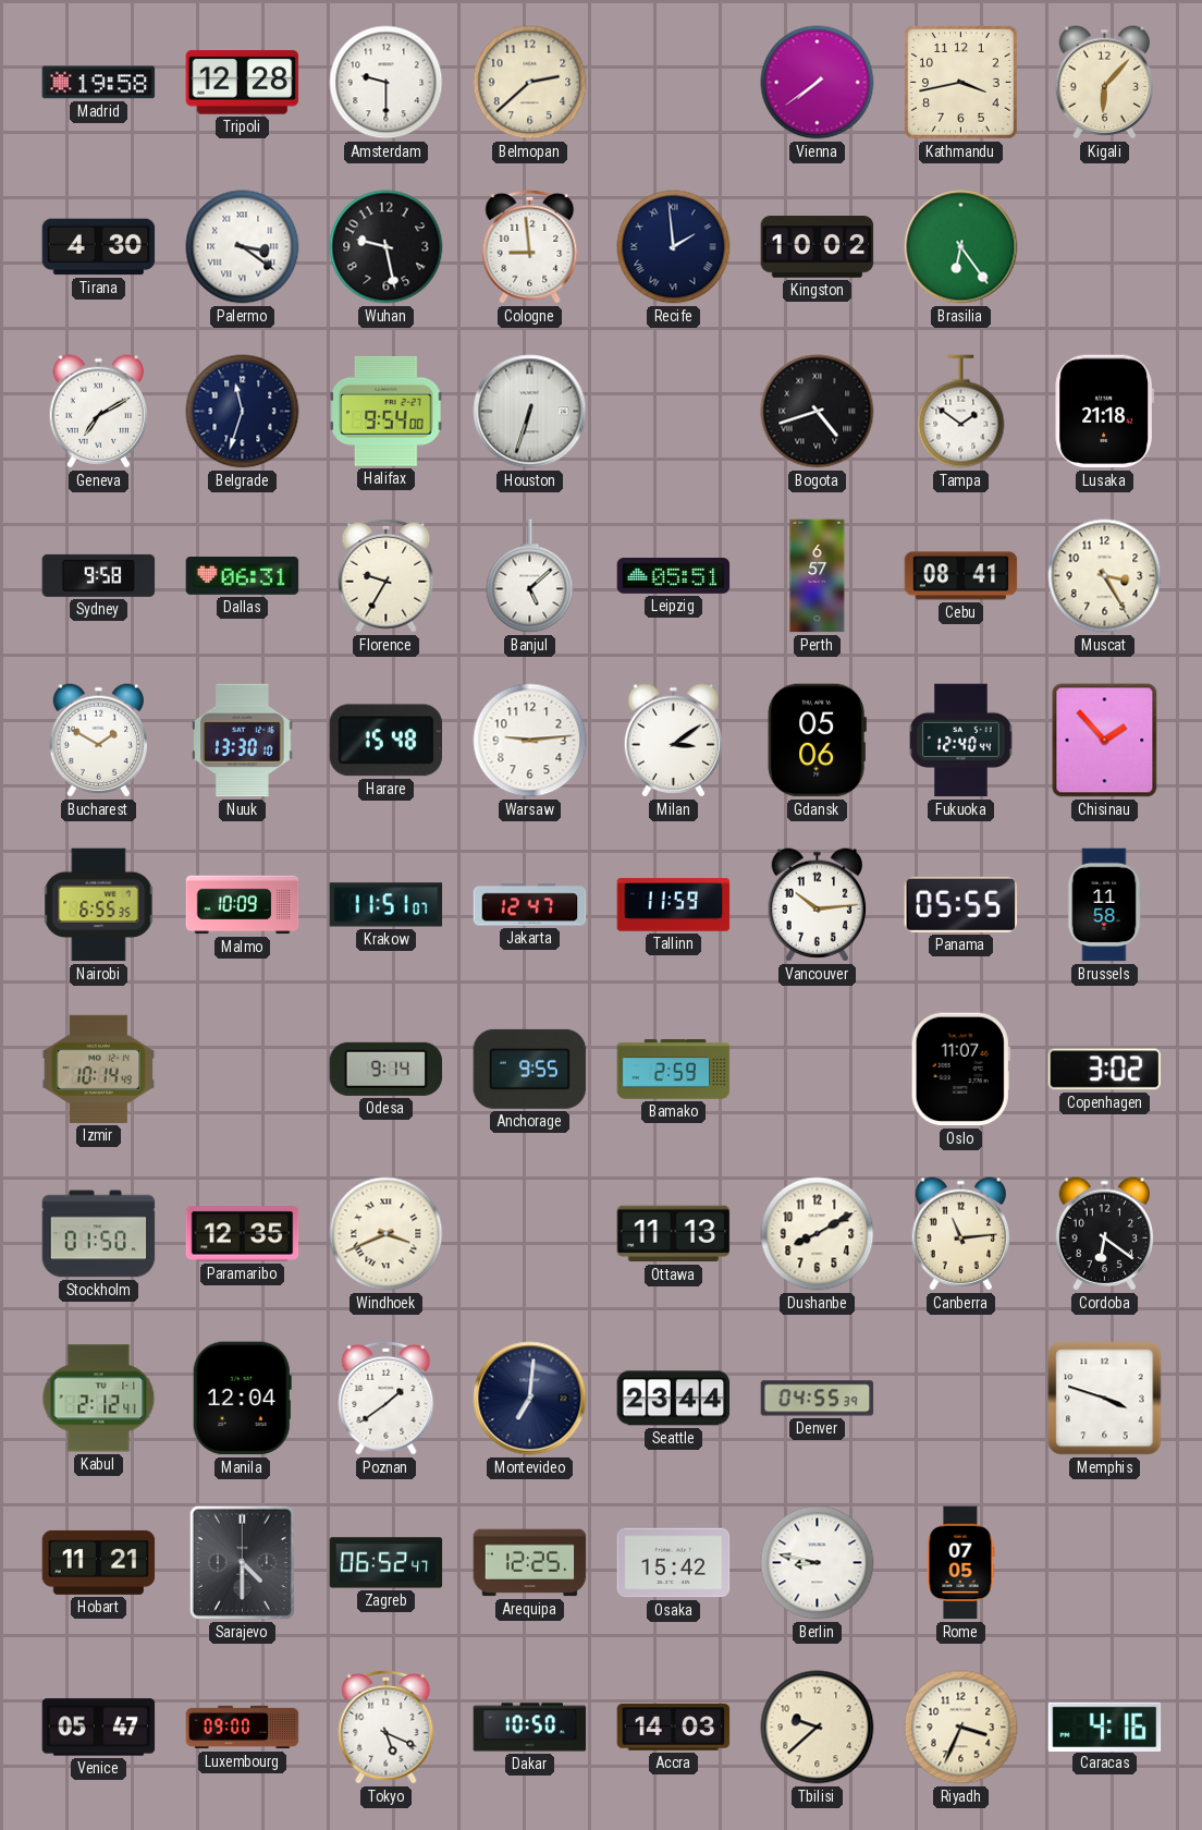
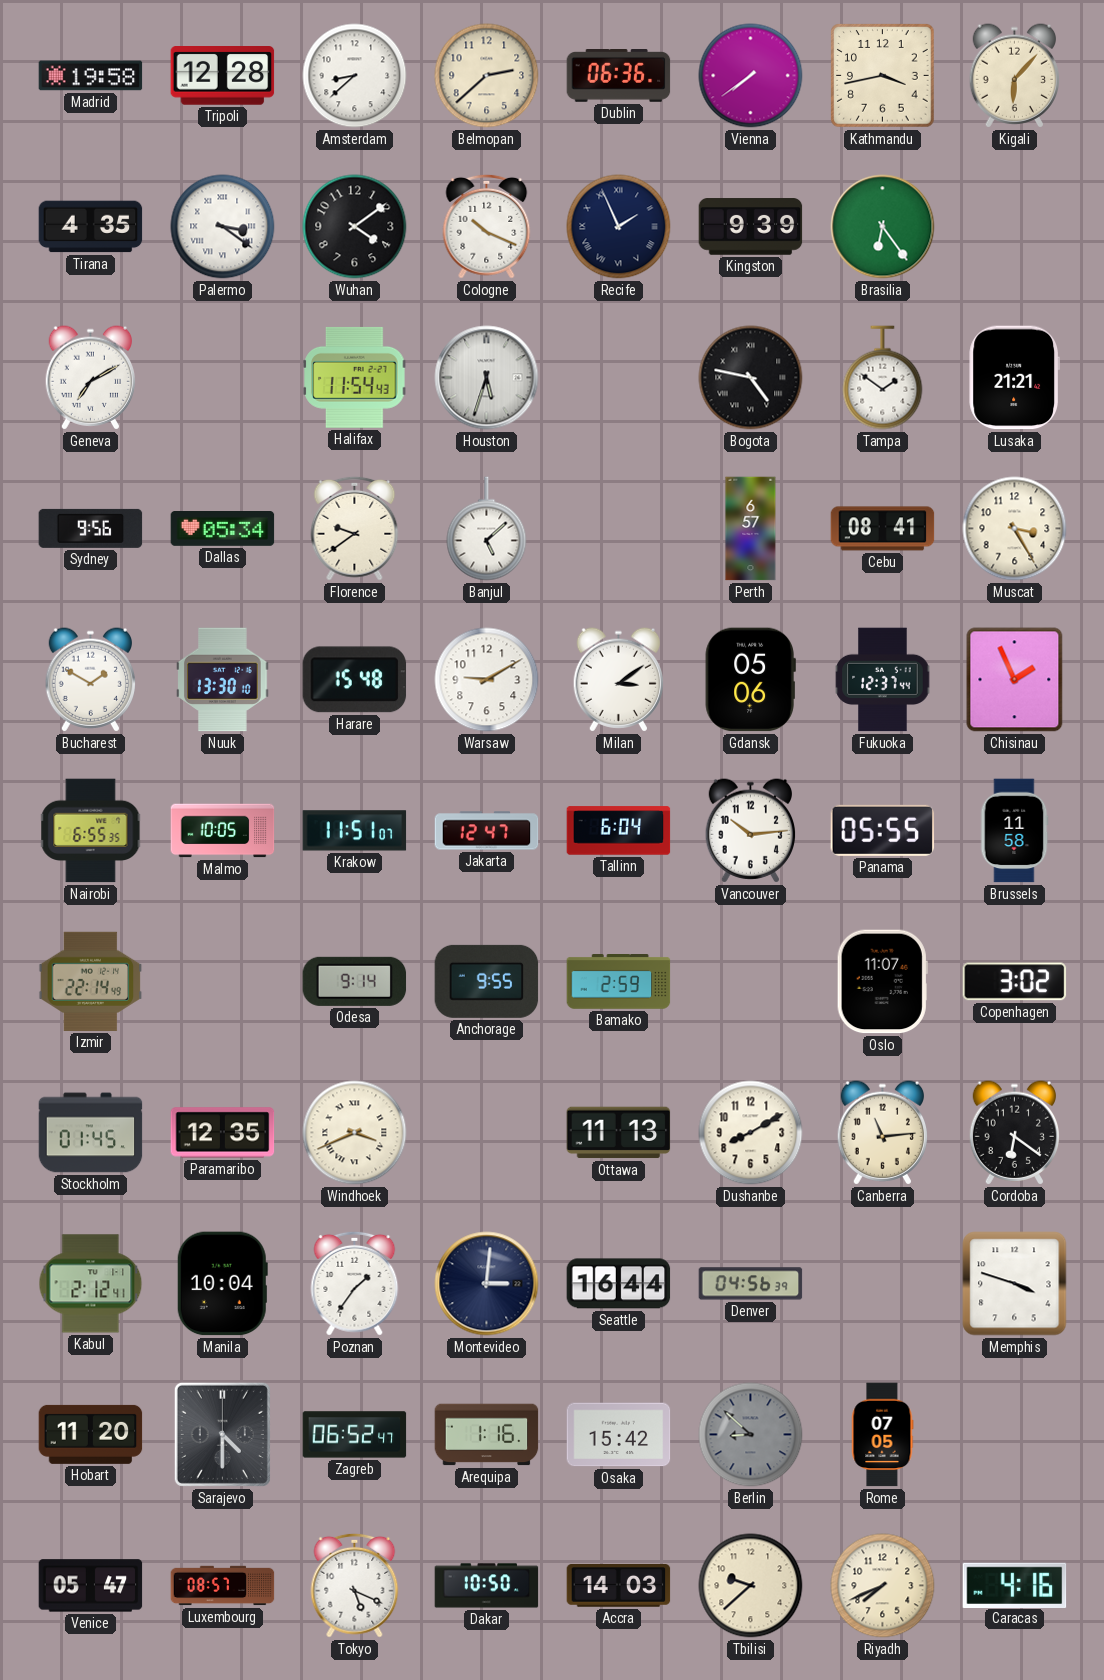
Amsterdam: 9:30 -> 8:38 (355, 76)
Dublin: none -> 06:36 (619, 76)
Tirana: 4:30 -> 4:35 (91, 227)
Wuhan: 9:28 -> 4:09 (355, 227)
Cologne: 8:59 -> 10:19 (487, 226)
Recife: 1:59 -> 1:56 (619, 227)
Kingston: 10:02 -> 9:39 (751, 227)
Belgrade: 11:33 -> none (243, 412)
Halifax: 9:54 -> 11:54 (355, 377)
Houston: 6:33 -> 5:33 (487, 378)
Bogota: 4:42 -> 4:47 (751, 378)
Lusaka: 21:18 -> 21:21 (1014, 378)
Sydney: 9:58 -> 9:56 (91, 528)
Dallas: 06:31 -> 05:34 (223, 529)
Florence: 9:35 -> 9:39 (355, 528)
Leipzig: 05:51 -> none (674, 576)
Warsaw: 9:14 -> 9:10 (487, 680)
Fukuoka: 12:40 -> 12:37 (883, 680)
Chisinau: 1:53 -> 1:56 (1015, 680)
Malmo: 10:09 -> 10:05 (223, 831)
Tallinn: 11:59 -> 6:04 (619, 831)
Izmir: 10:14 -> 22:14 (91, 981)
Stockholm: 01:50 -> 01:45 (91, 1133)
Manila: 12:04 -> 10:04 (222, 1284)
Poznan: 1:39 -> 1:36 (355, 1283)
Montevideo: 7:01 -> 3:01 (487, 1284)
Seattle: 23:44 -> 16:44 (619, 1284)
Denver: 04:55 -> 04:56 (751, 1284)
Hobart: 11:21 -> 11:20 (91, 1434)
Arequipa: 12:25 -> 1:16 (487, 1435)
Berlin: 8:47 -> 8:52 (751, 1435)
Berlin dial: white -> grey (751, 1435)
Luxembourg: 09:00 -> 08:57 (223, 1586)
Riyadh: 3:34 -> 7:41 (883, 1586)
